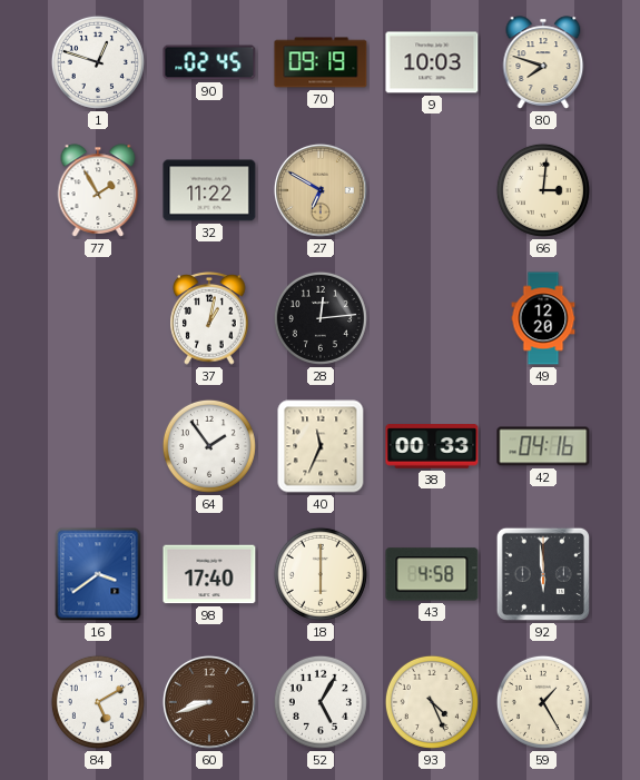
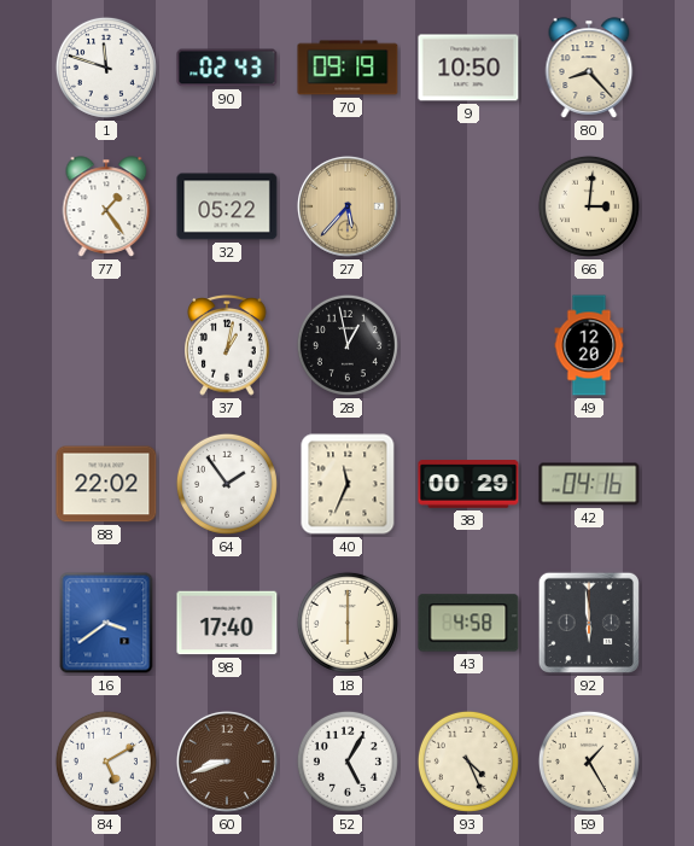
1: 12:48 -> 11:48 (106, 68)
90: 02:45 -> 02:43 (227, 68)
9: 10:03 -> 10:50 (468, 68)
80: 7:48 -> 8:23 (589, 68)
77: 1:55 -> 1:24 (106, 206)
32: 11:22 -> 05:22 (227, 206)
27: 6:50 -> 5:37 (348, 206)
28: 12:14 -> 12:58 (348, 345)
88: none -> 22:02 (106, 484)
38: 00:33 -> 00:29 (468, 484)
